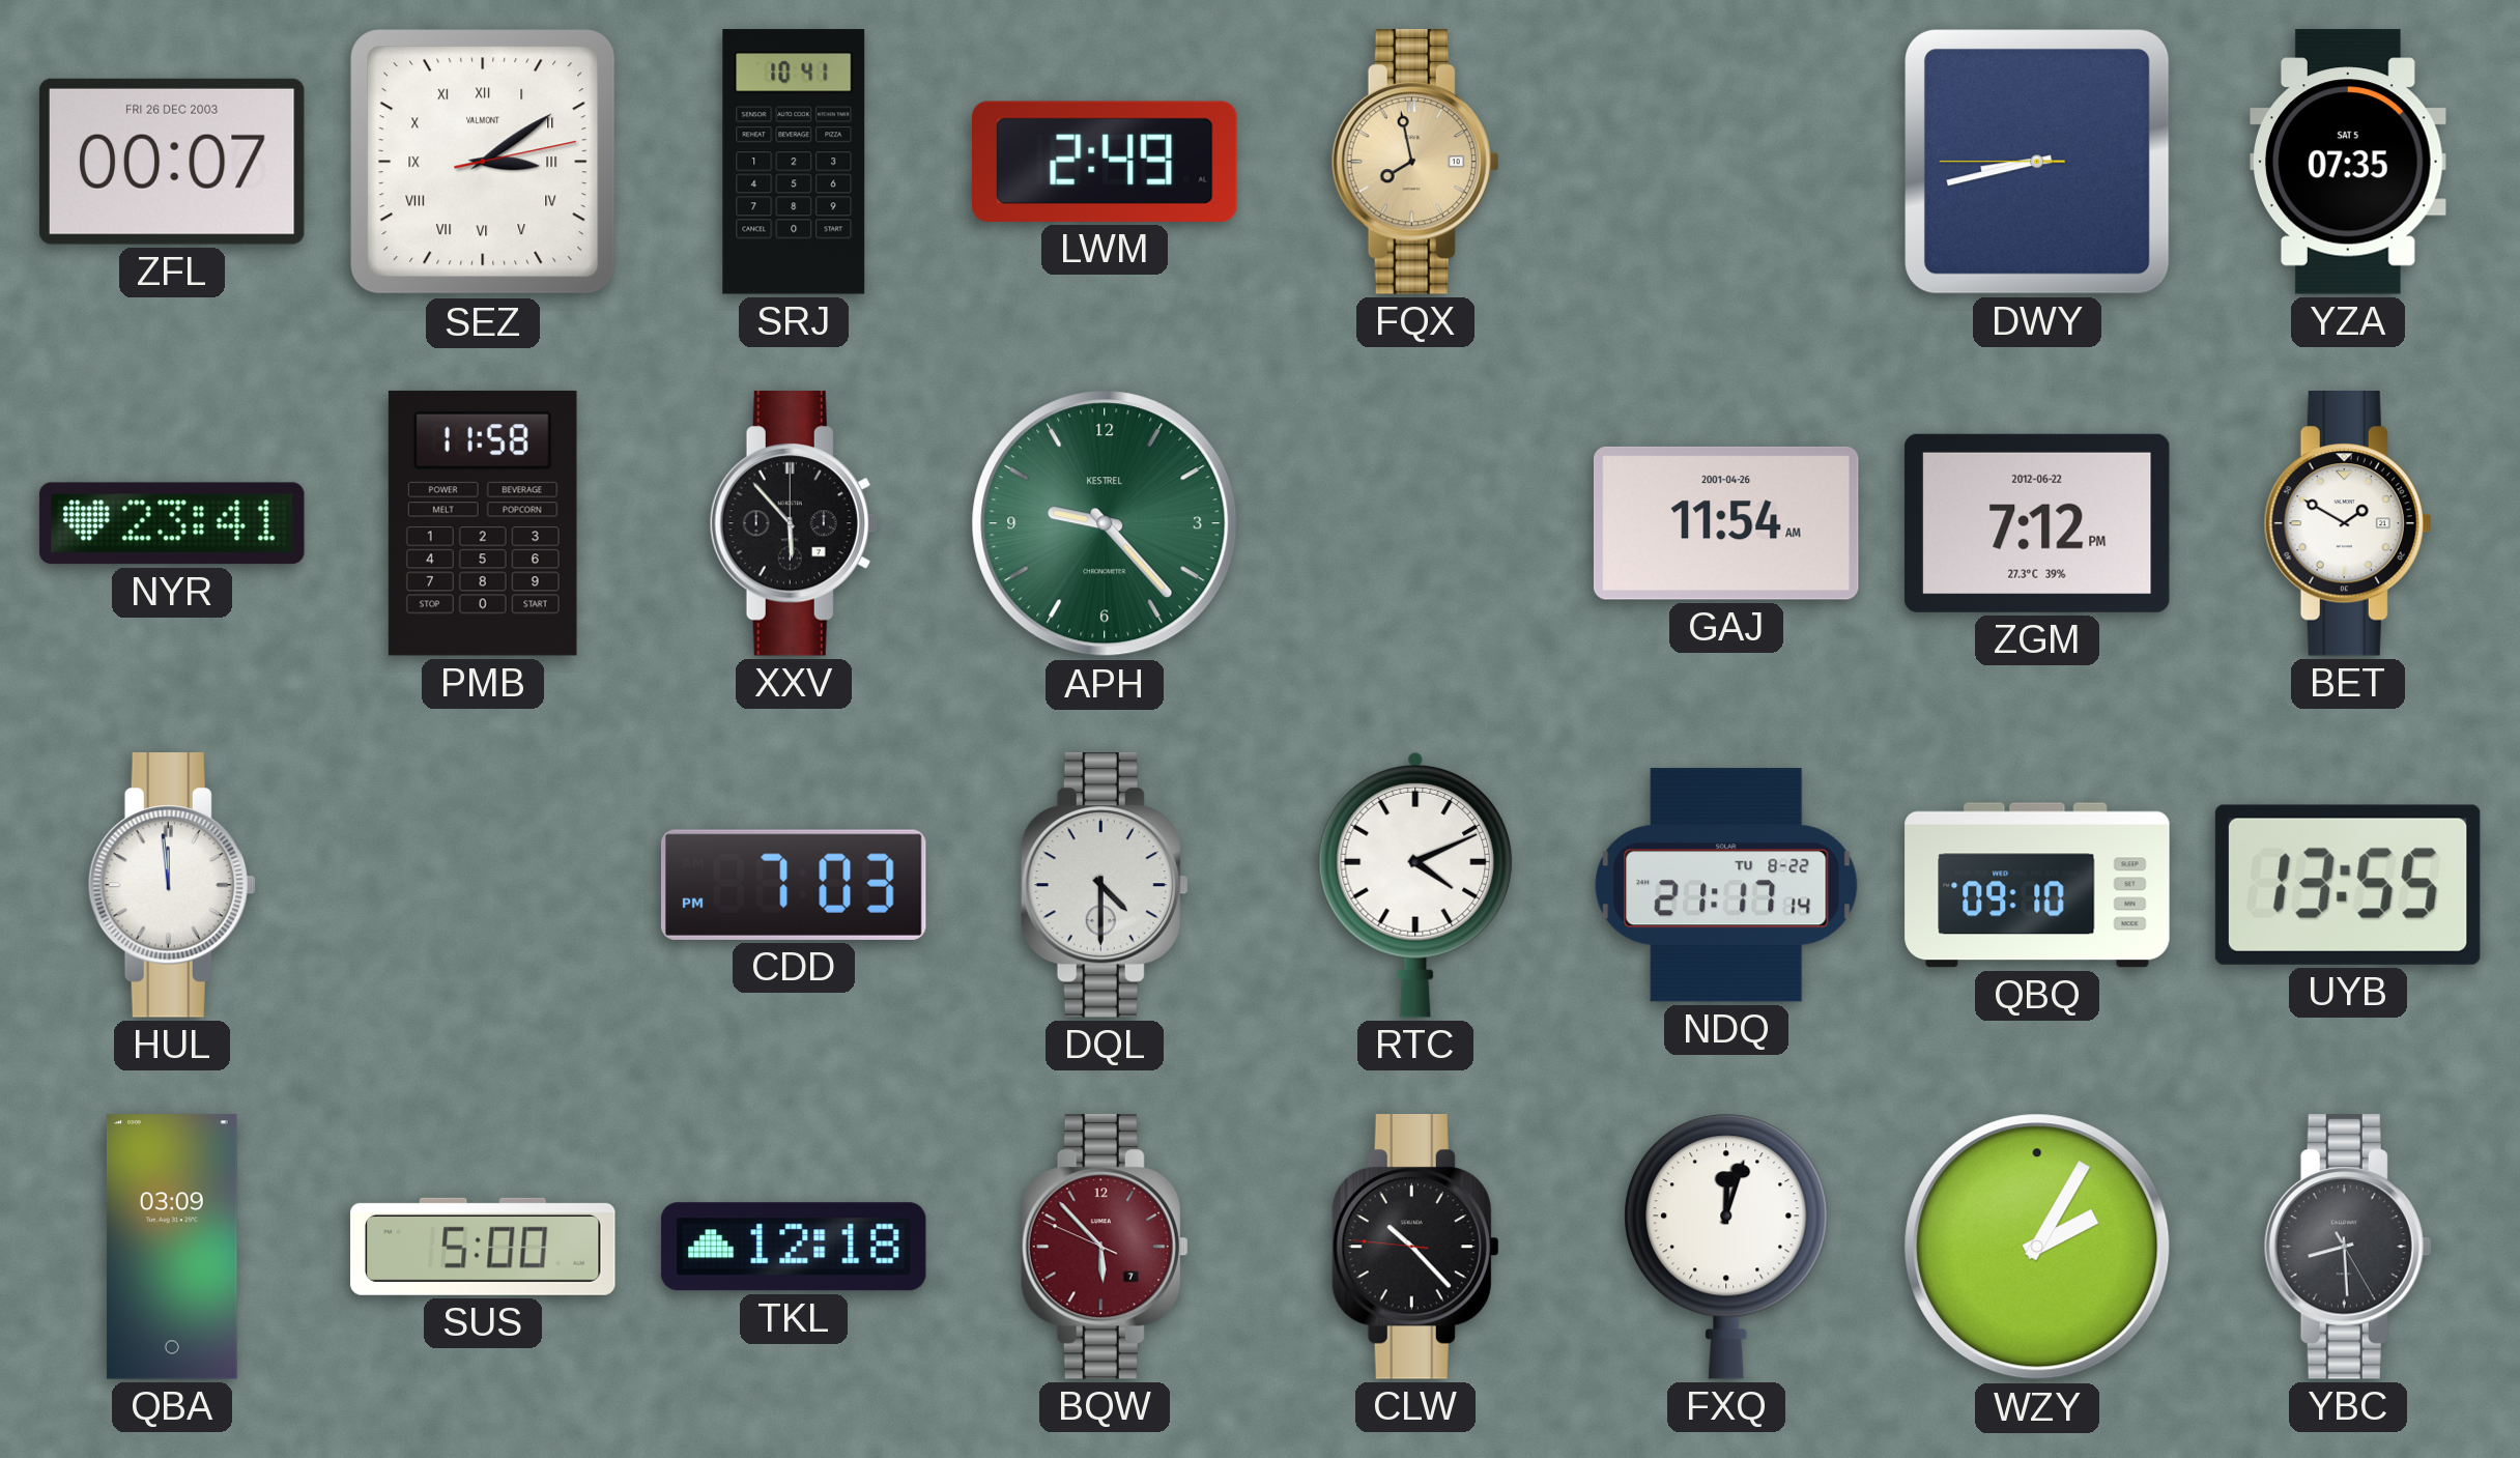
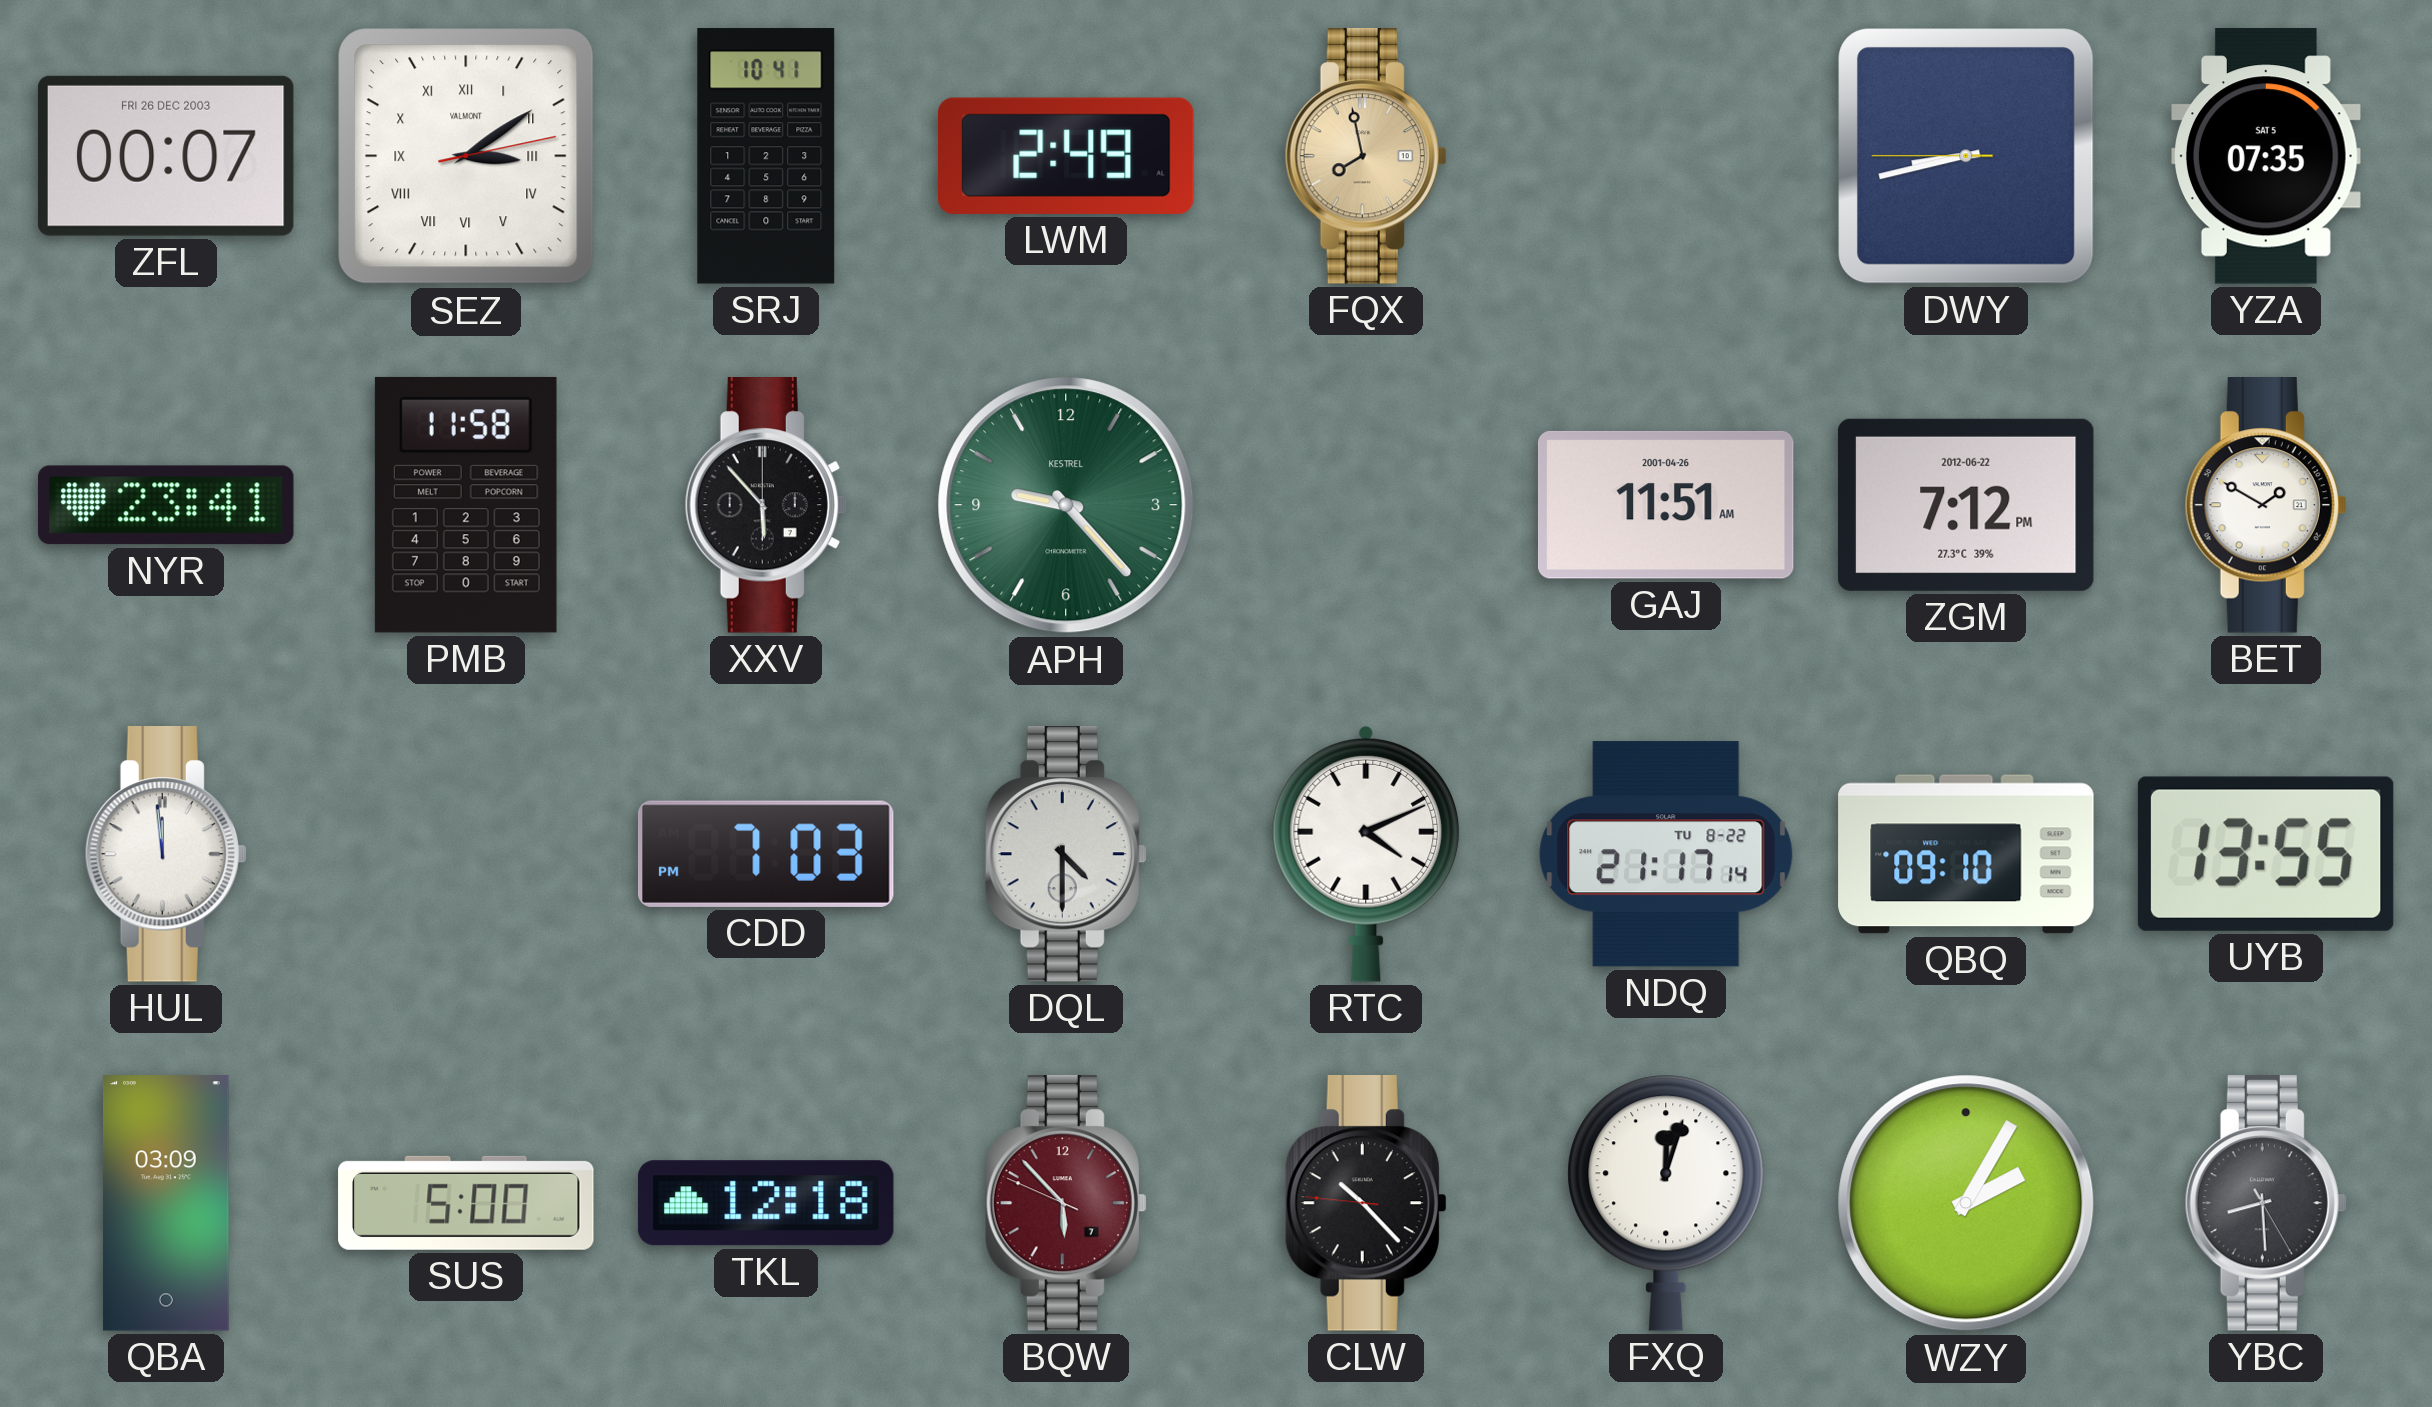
GAJ: 11:54 -> 11:51 (1666, 505)
